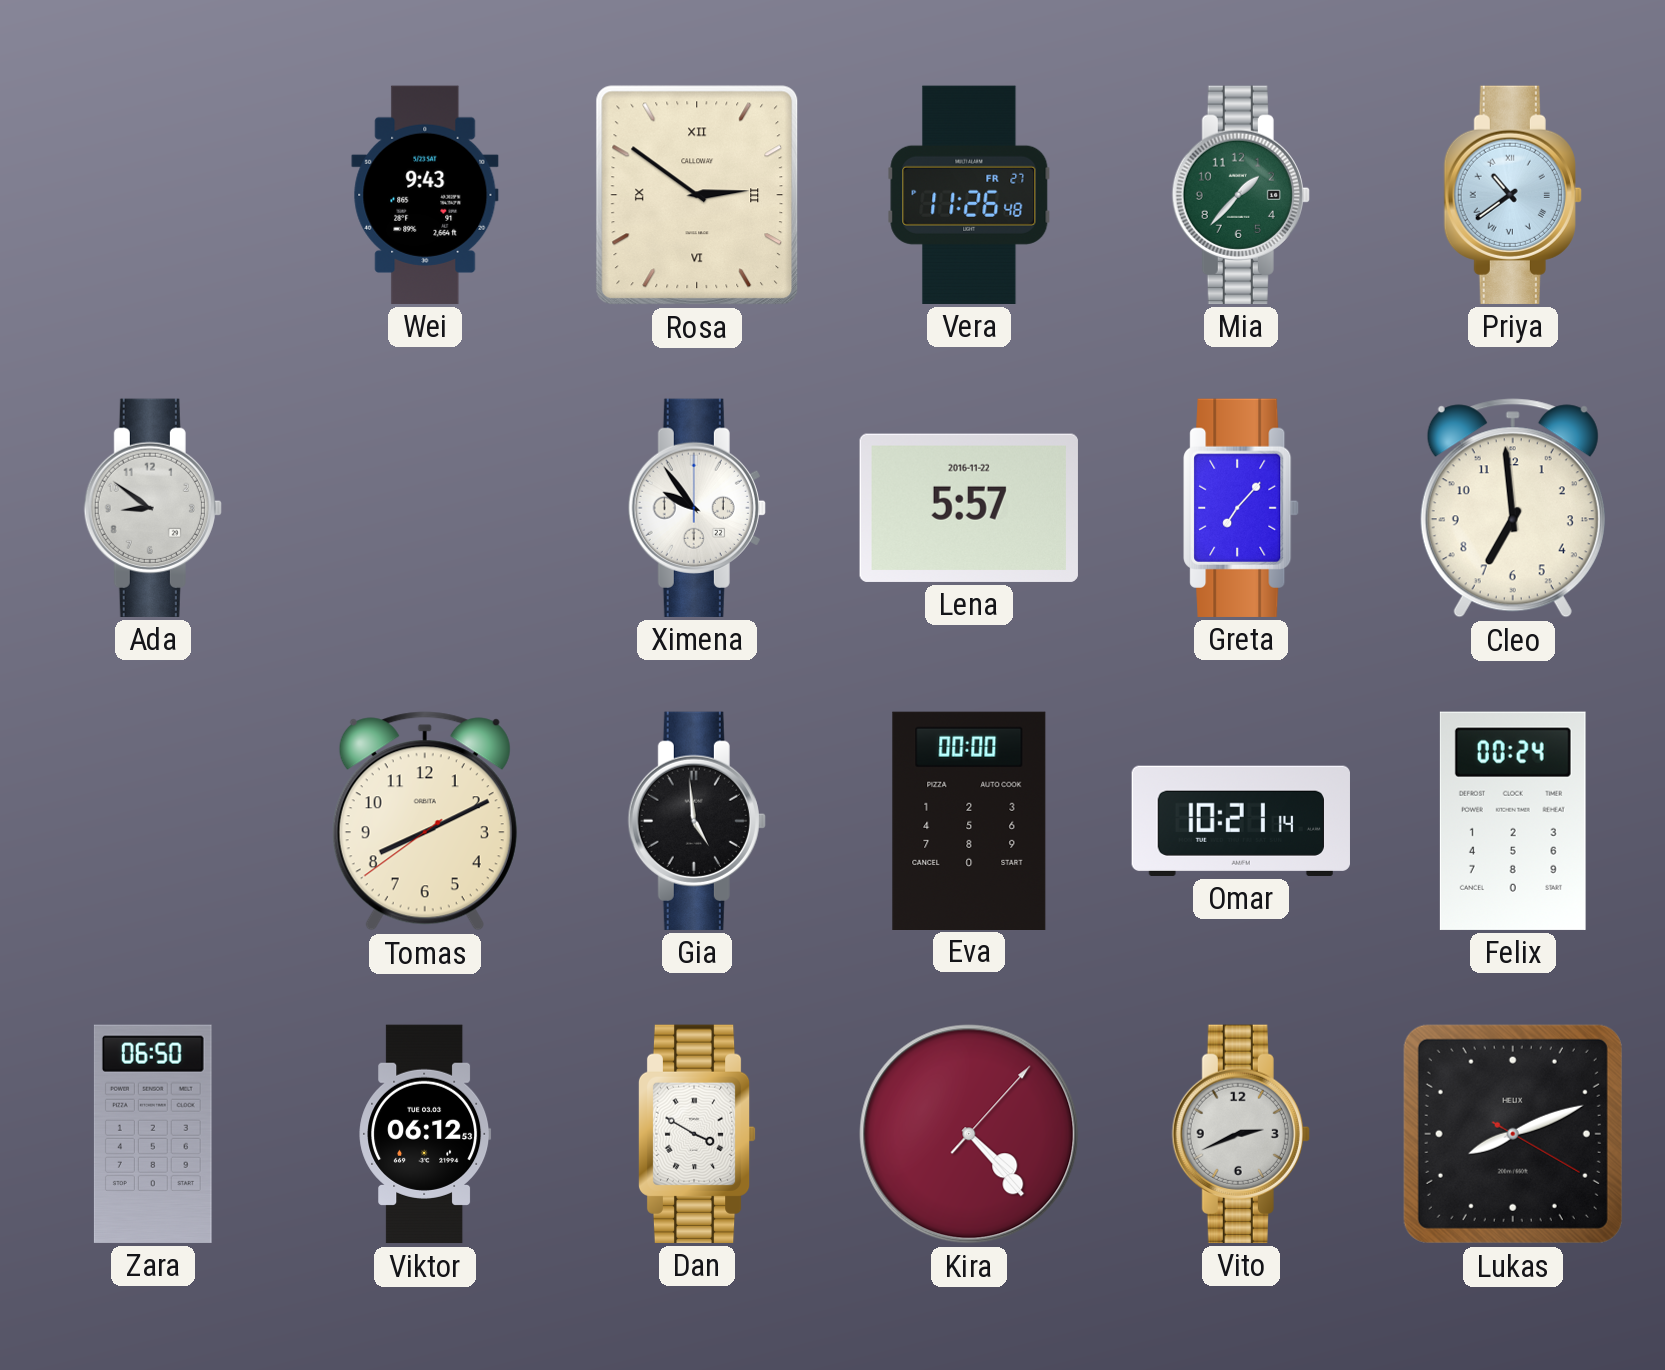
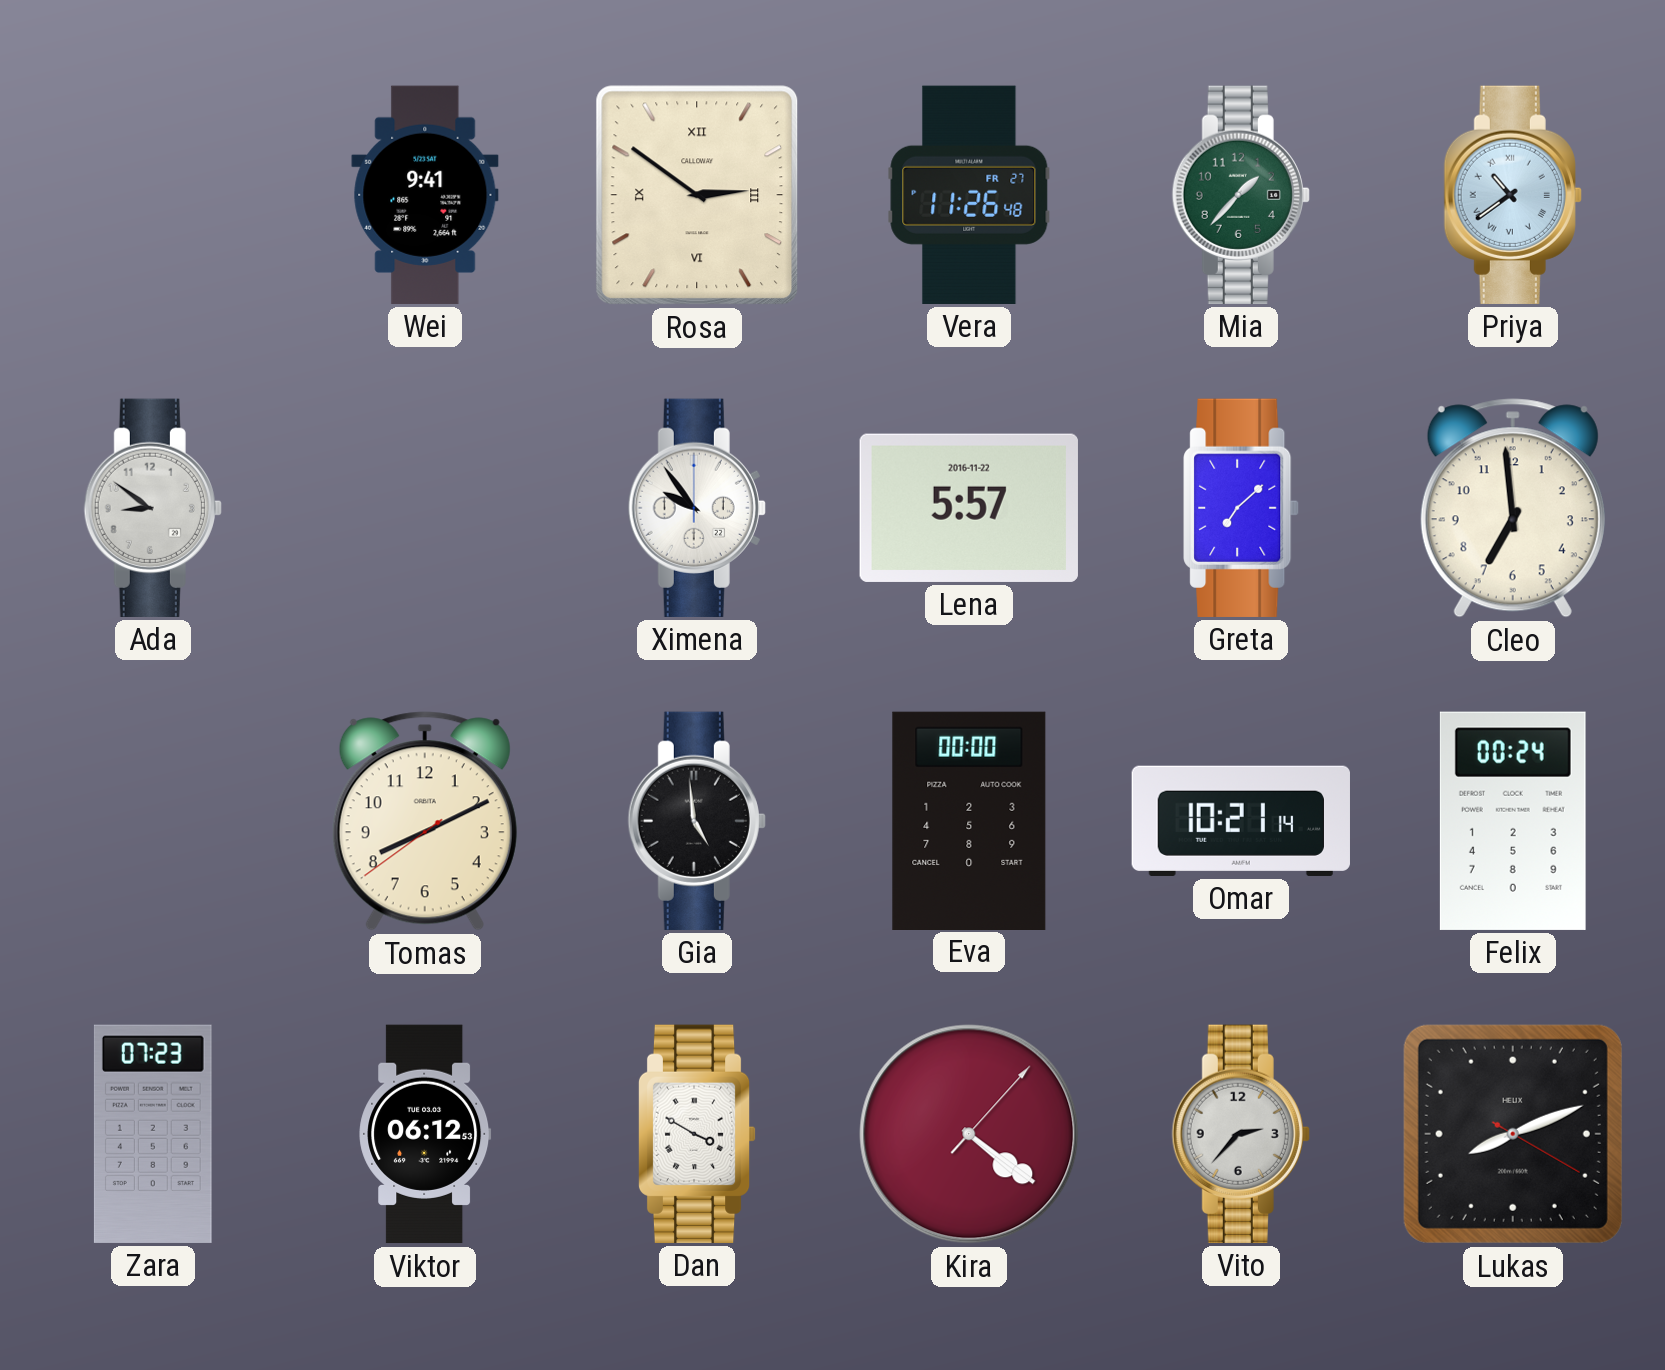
Wei: 9:43 -> 9:41 (425, 195)
Greta: 7:07 -> 7:08 (1241, 508)
Zara: 06:50 -> 07:23 (153, 1134)
Kira: 4:23 -> 4:21 (969, 1134)
Vito: 2:41 -> 2:37 (1241, 1134)
